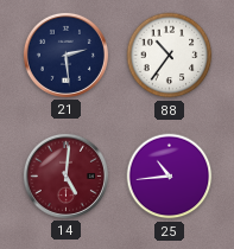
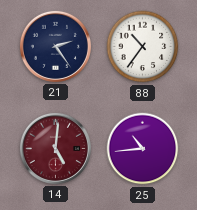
21: 2:29 -> 2:24 (55, 46)
